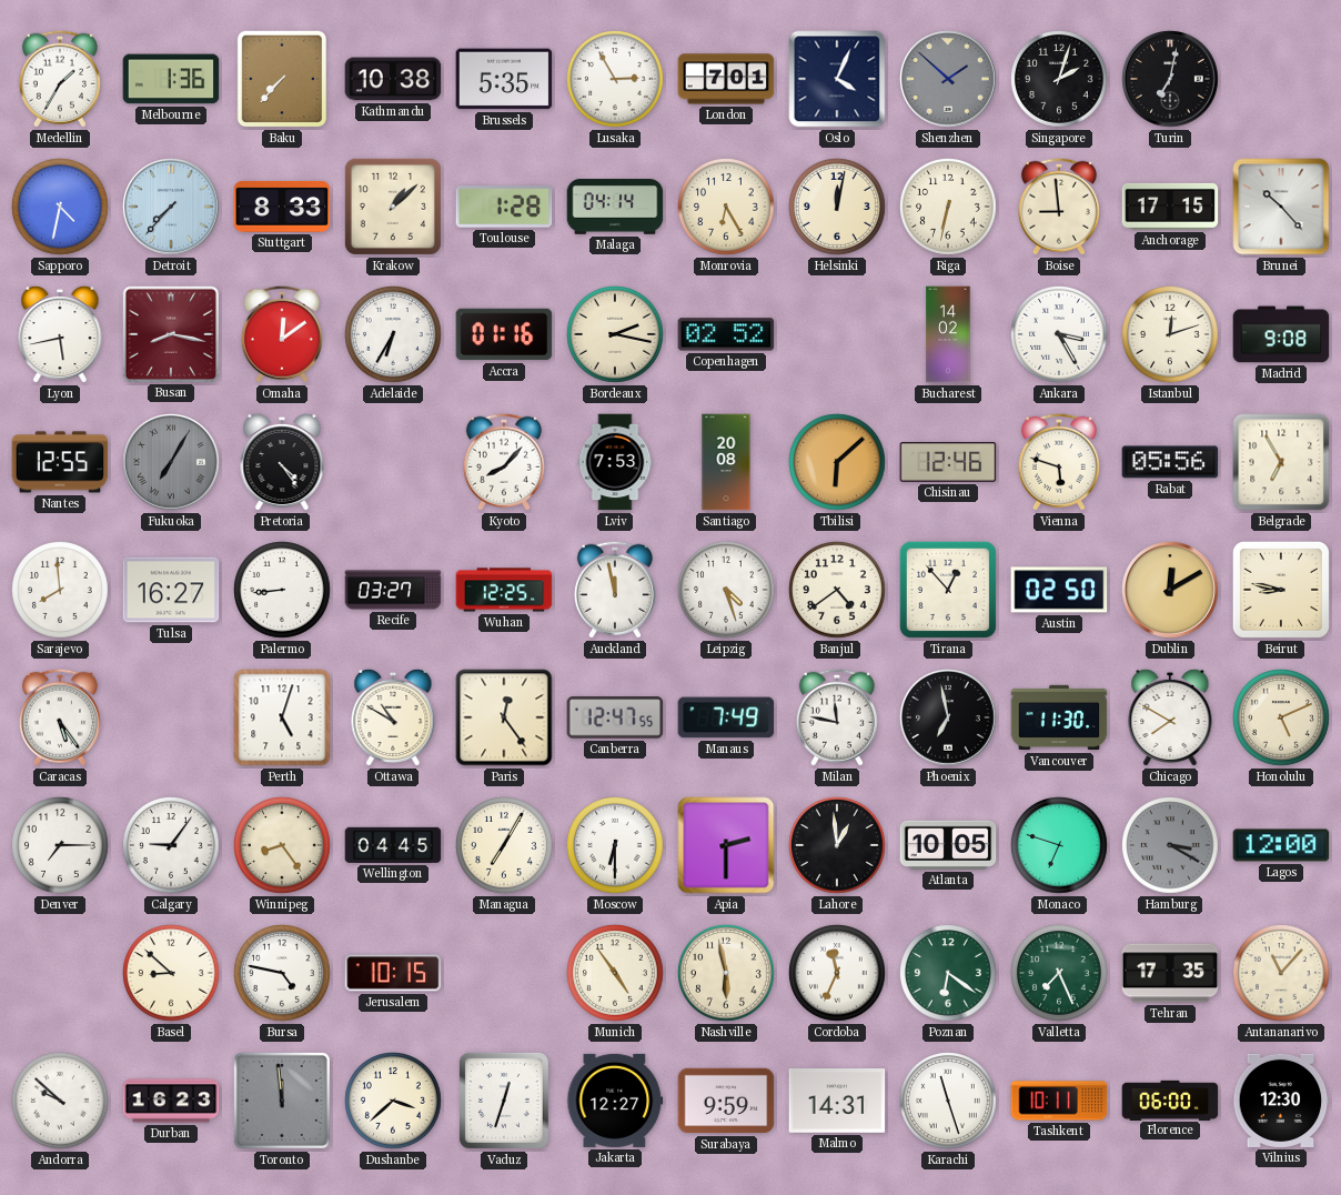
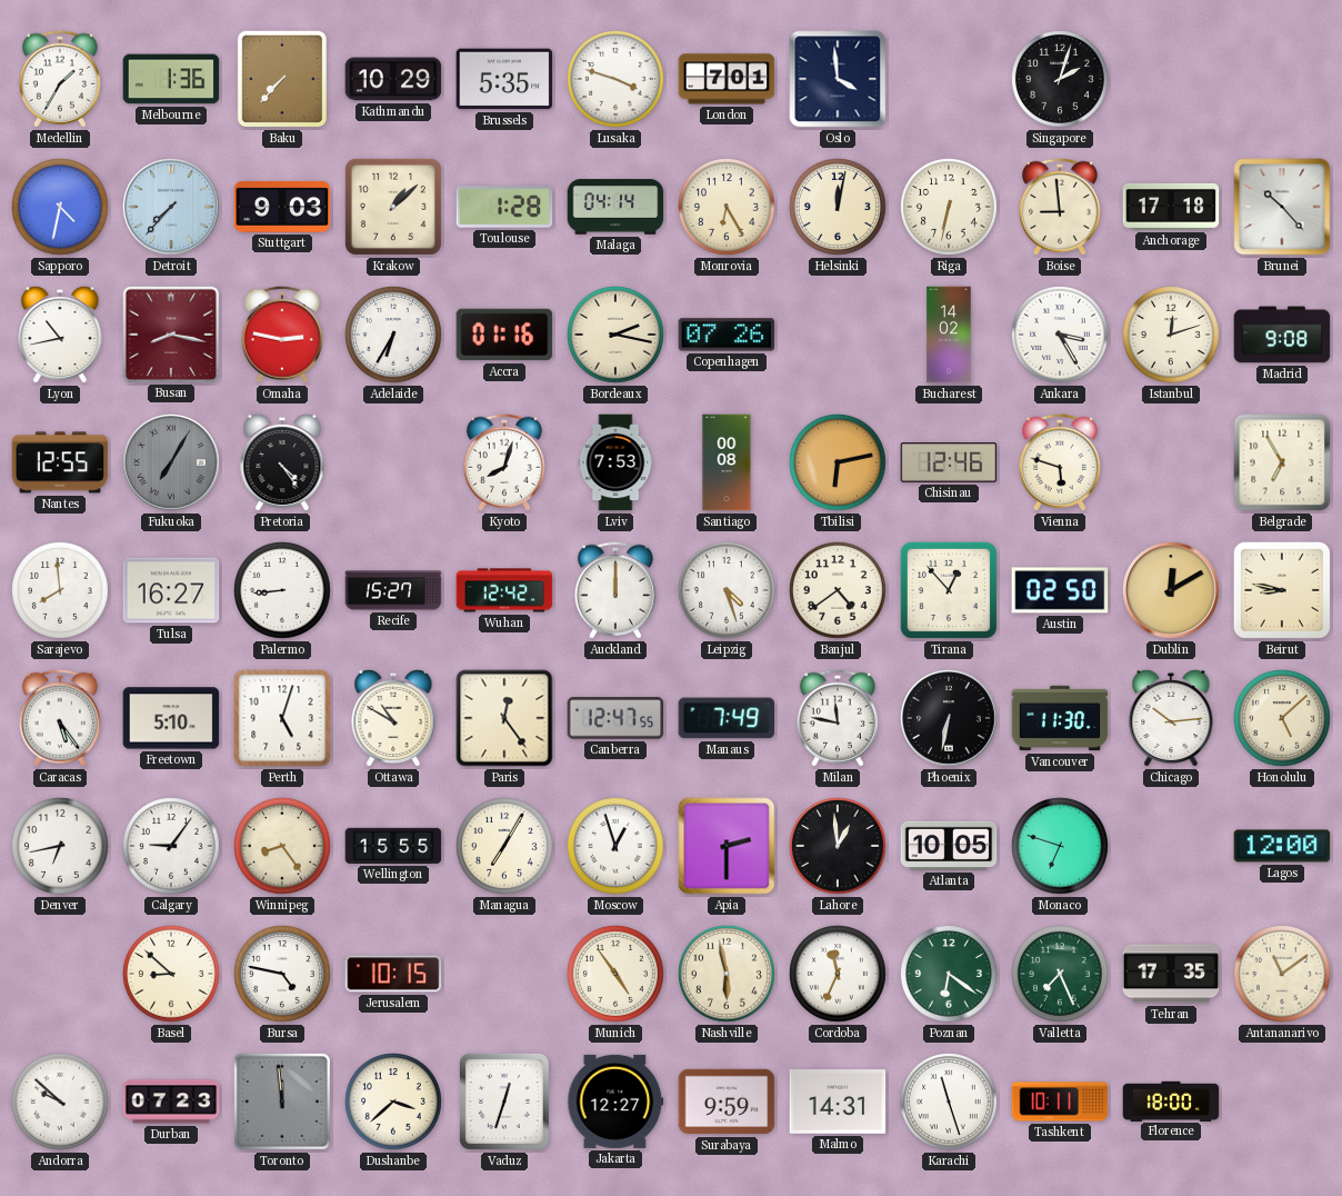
Kathmandu: 10:38 -> 10:29 (393, 79)
Lusaka: 2:55 -> 3:48 (617, 80)
Oslo: 4:04 -> 3:59 (838, 79)
Shenzhen: 1:52 -> none (948, 79)
Turin: 7:02 -> none (1170, 79)
Stuttgart: 8:33 -> 9:03 (282, 207)
Anchorage: 17:15 -> 17:18 (1171, 207)
Lyon: 5:43 -> 10:43 (60, 335)
Omaha: 12:09 -> 2:47 (282, 335)
Copenhagen: 02:52 -> 07:26 (727, 335)
Kyoto: 8:07 -> 8:03 (504, 462)
Santiago: 20:08 -> 00:08 (727, 462)
Tbilisi: 6:08 -> 6:13 (839, 464)
Rabat: 05:56 -> none (1170, 462)
Recife: 03:27 -> 15:27 (393, 590)
Wuhan: 12:25 -> 12:42 (504, 590)
Auckland: 11:58 -> 12:00 (615, 590)
Freetown: none -> 5:10 (171, 718)
Phoenix: 6:58 -> 6:32 (949, 718)
Chicago: 7:50 -> 10:14 (1171, 718)
Honolulu: 5:11 -> 5:08 (1283, 719)
Denver: 7:15 -> 6:43 (61, 847)
Wellington: 04:45 -> 15:55 (393, 846)
Moscow: 6:30 -> 12:57 (617, 847)
Hamburg: 3:20 -> none (1171, 846)
Antananarivo: 11:07 -> 11:09 (1283, 975)
Durban: 16:23 -> 07:23 (171, 1102)
Florence: 06:00 -> 18:00 (1171, 1100)
Vilnius: 12:30 -> none (1281, 1101)
